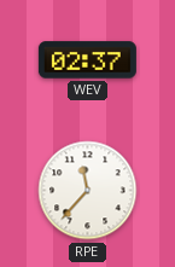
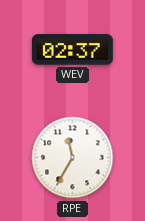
RPE: 11:37 -> 11:35 (73, 158)
